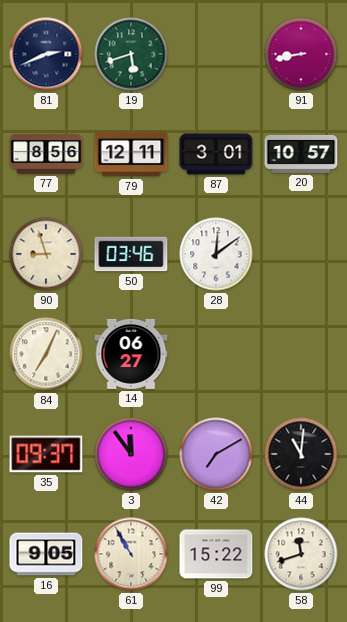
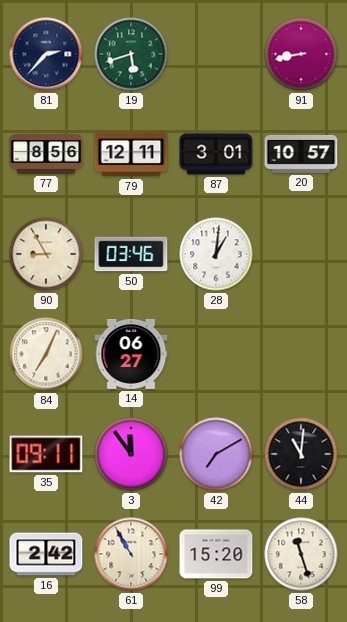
81: 2:41 -> 2:37 (46, 54)
90: 8:57 -> 8:55 (46, 254)
28: 12:09 -> 1:01 (216, 254)
35: 09:37 -> 09:11 (46, 454)
16: 9:05 -> 2:42 (46, 554)
99: 15:22 -> 15:20 (216, 554)
58: 11:42 -> 11:27 (301, 554)
